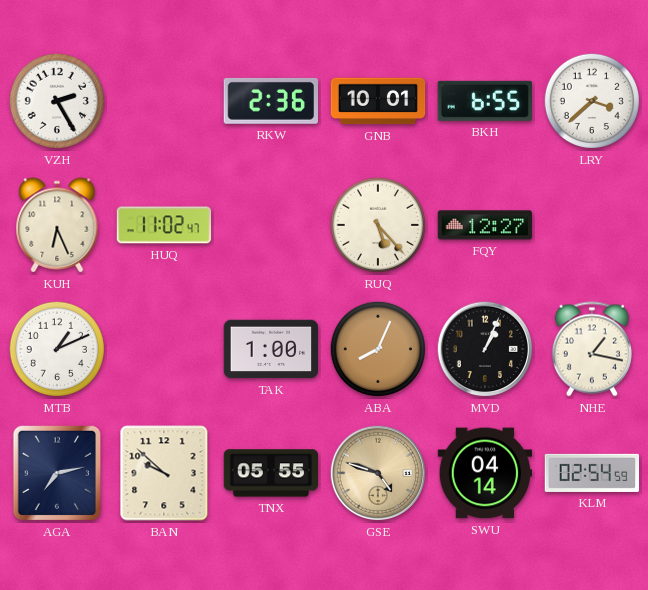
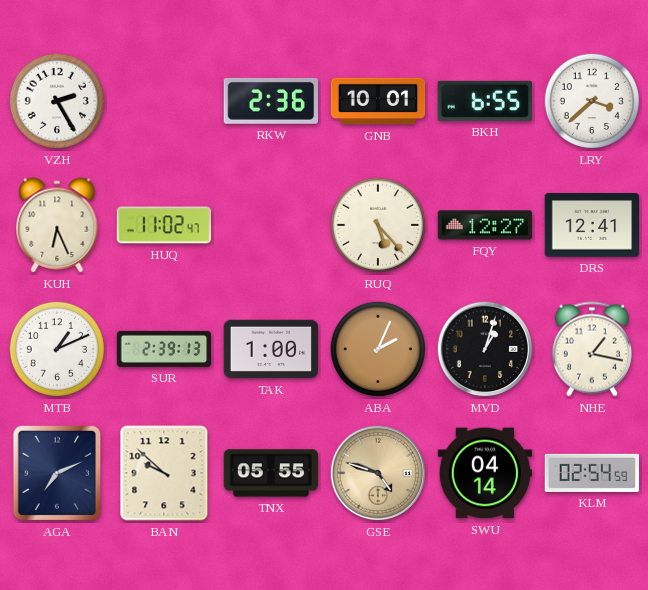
DRS: none -> 12:41 (592, 225)
SUR: none -> 2:39 (164, 349)
ABA: 8:04 -> 2:04 (378, 349)
MVD: 1:04 -> 1:03 (485, 349)
AGA: 7:13 -> 7:11 (56, 473)
